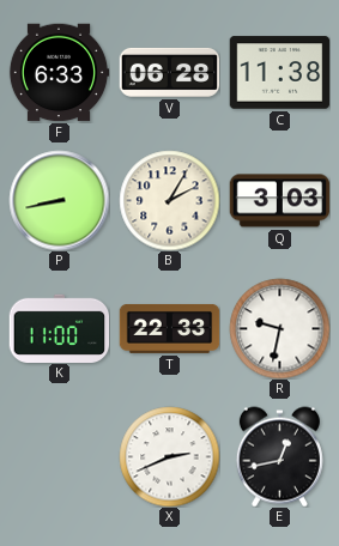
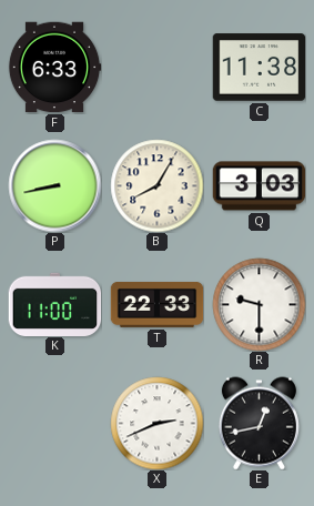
V: 06:28 -> none (169, 72)
B: 2:05 -> 8:05 (156, 185)
R: 9:32 -> 9:30 (259, 304)
